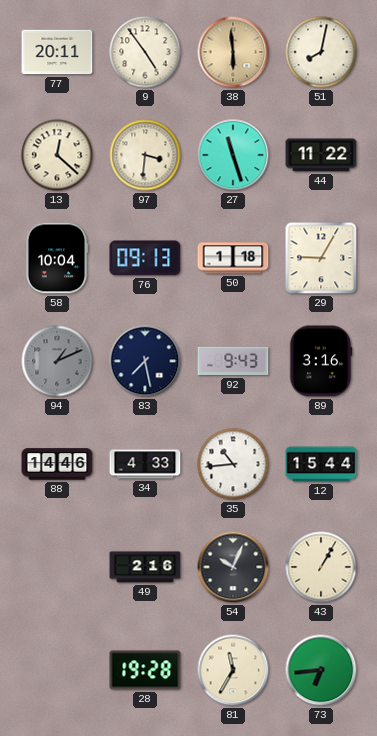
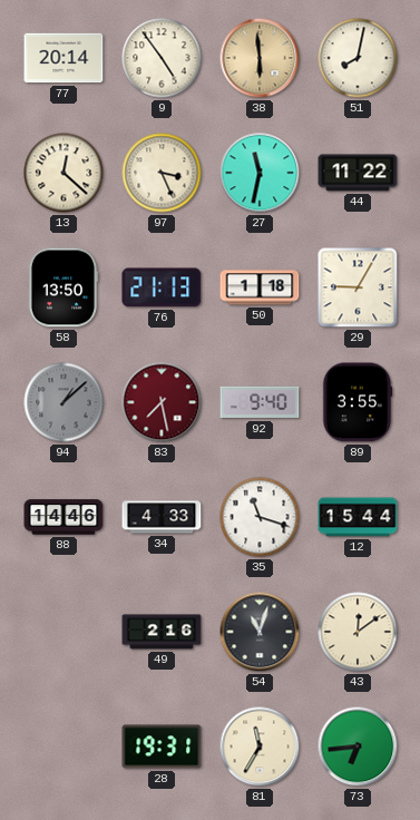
77: 20:11 -> 20:14 (64, 58)
97: 3:31 -> 3:26 (162, 173)
27: 11:27 -> 11:32 (260, 173)
58: 10:04 -> 13:50 (64, 287)
76: 09:13 -> 21:13 (162, 287)
94: 1:11 -> 1:08 (64, 402)
83 dial: navy -> burgundy (162, 402)
92: 9:43 -> 9:40 (260, 402)
89: 3:16 -> 3:55 (358, 402)
35: 10:44 -> 11:18 (260, 517)
54: 10:04 -> 11:03 (260, 632)
43: 1:05 -> 12:09 (358, 632)
28: 19:28 -> 19:31 (162, 746)
